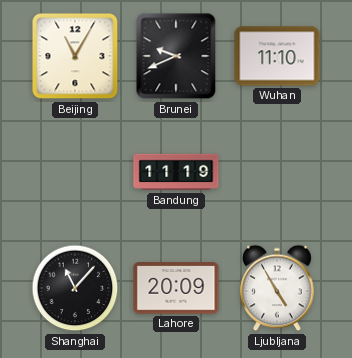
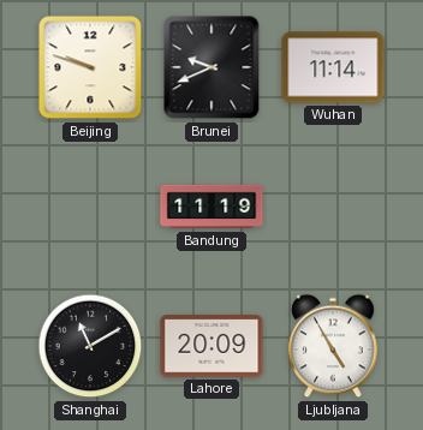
Beijing: 11:05 -> 9:48 (90, 67)
Wuhan: 11:10 -> 11:14 (333, 67)
Shanghai: 11:07 -> 11:10 (90, 346)
